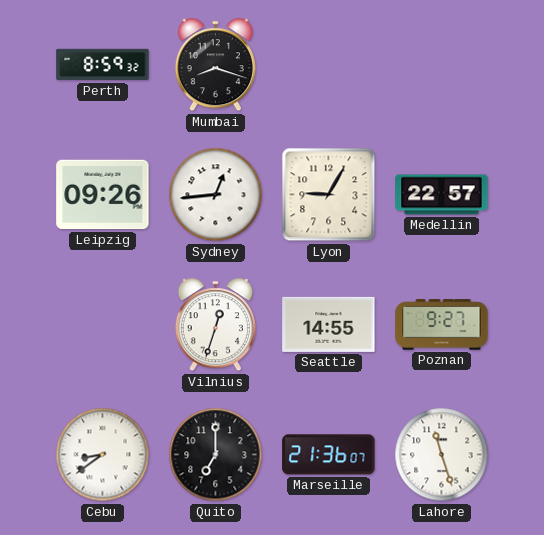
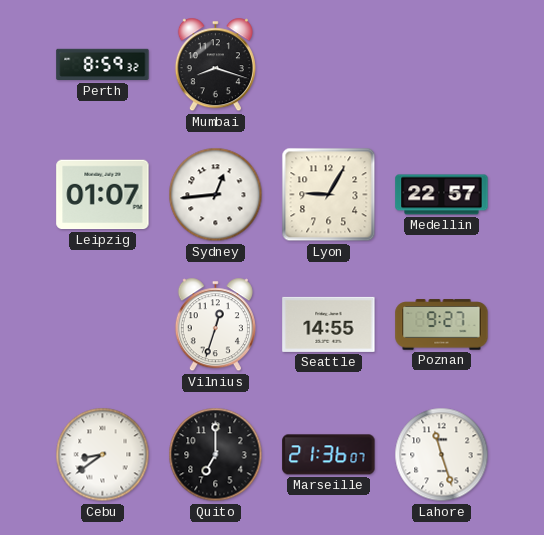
Leipzig: 09:26 -> 01:07 (103, 195)
